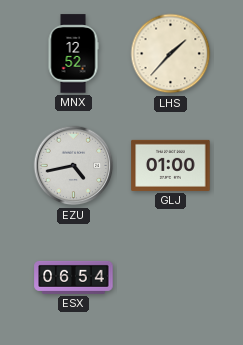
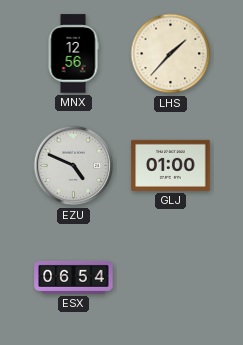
MNX: 12:52 -> 12:56 (73, 54)
EZU: 4:43 -> 4:49 (74, 166)
